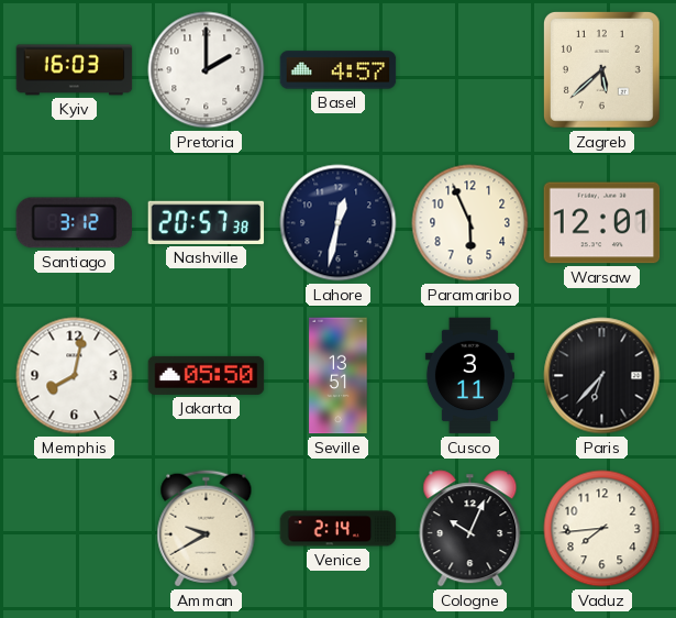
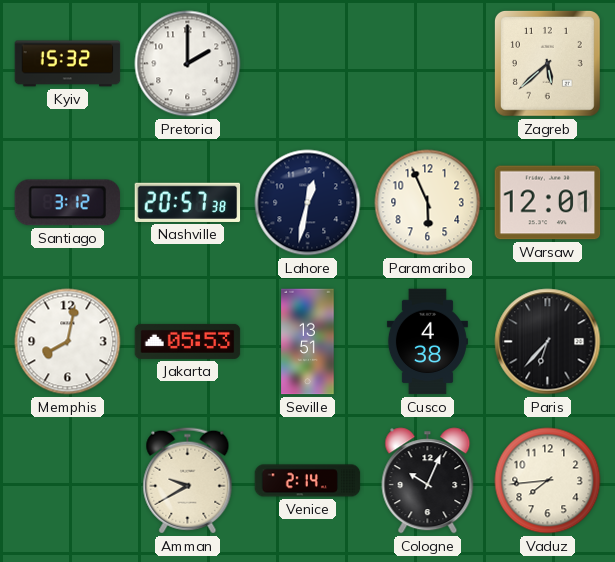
Kyiv: 16:03 -> 15:32 (68, 64)
Basel: 4:57 -> none (339, 70)
Jakarta: 05:50 -> 05:53 (188, 341)
Cusco: 3:11 -> 4:38 (427, 342)
